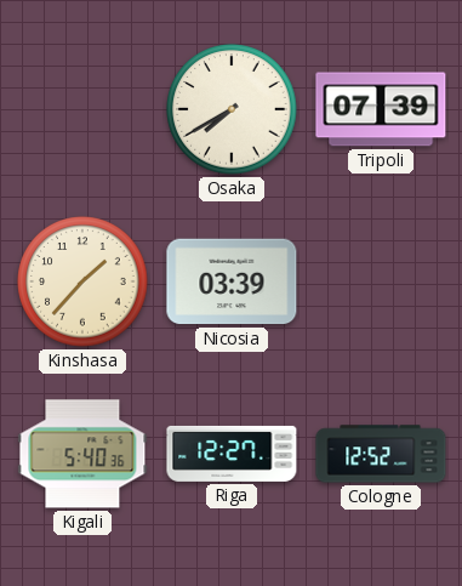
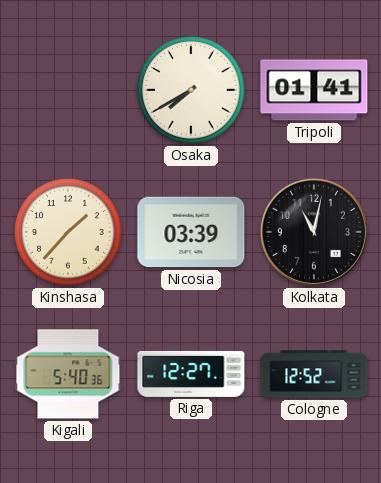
Tripoli: 07:39 -> 01:41 (314, 90)
Kolkata: none -> 11:02 (314, 232)
